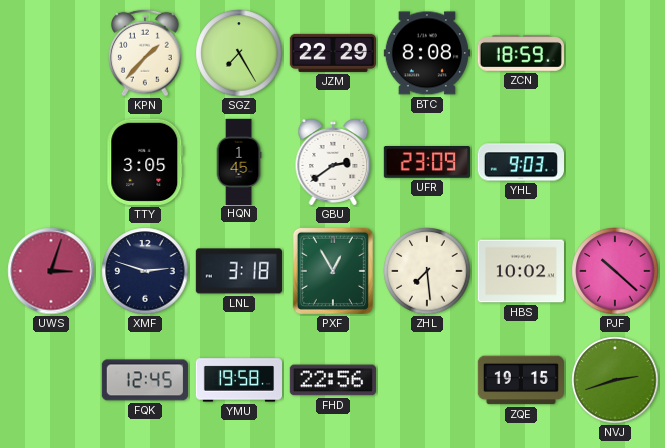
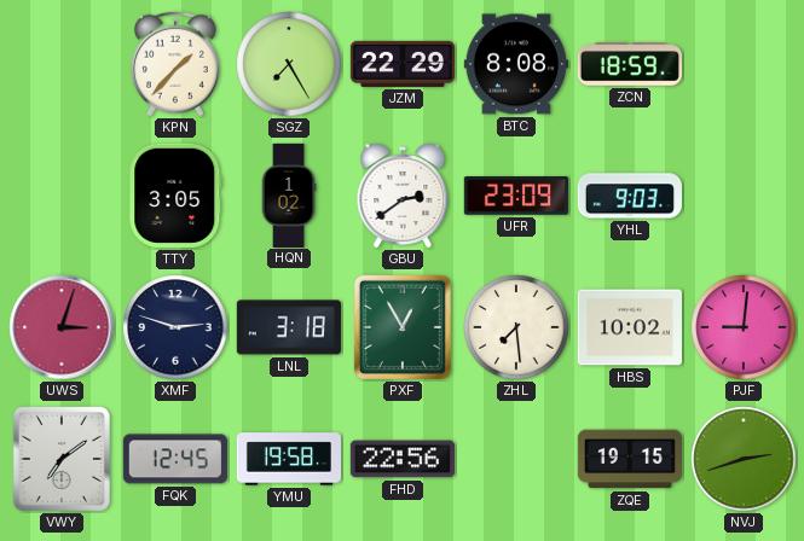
HQN: 1:45 -> 1:02 (289, 194)
PJF: 10:22 -> 9:01 (744, 327)
VWY: none -> 7:09 (62, 459)
